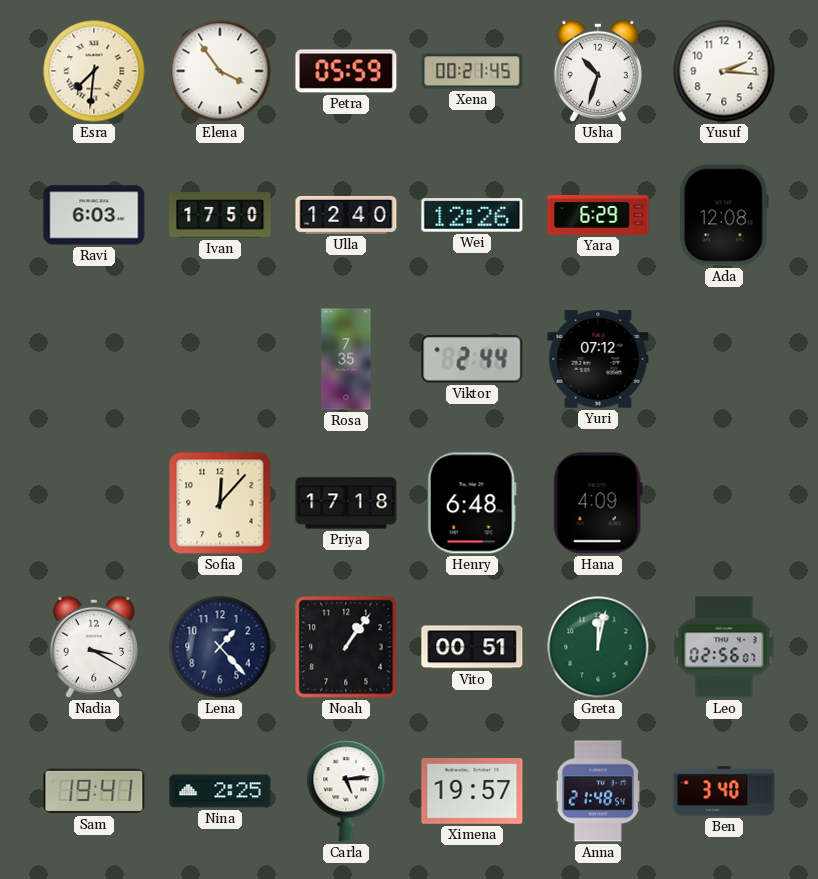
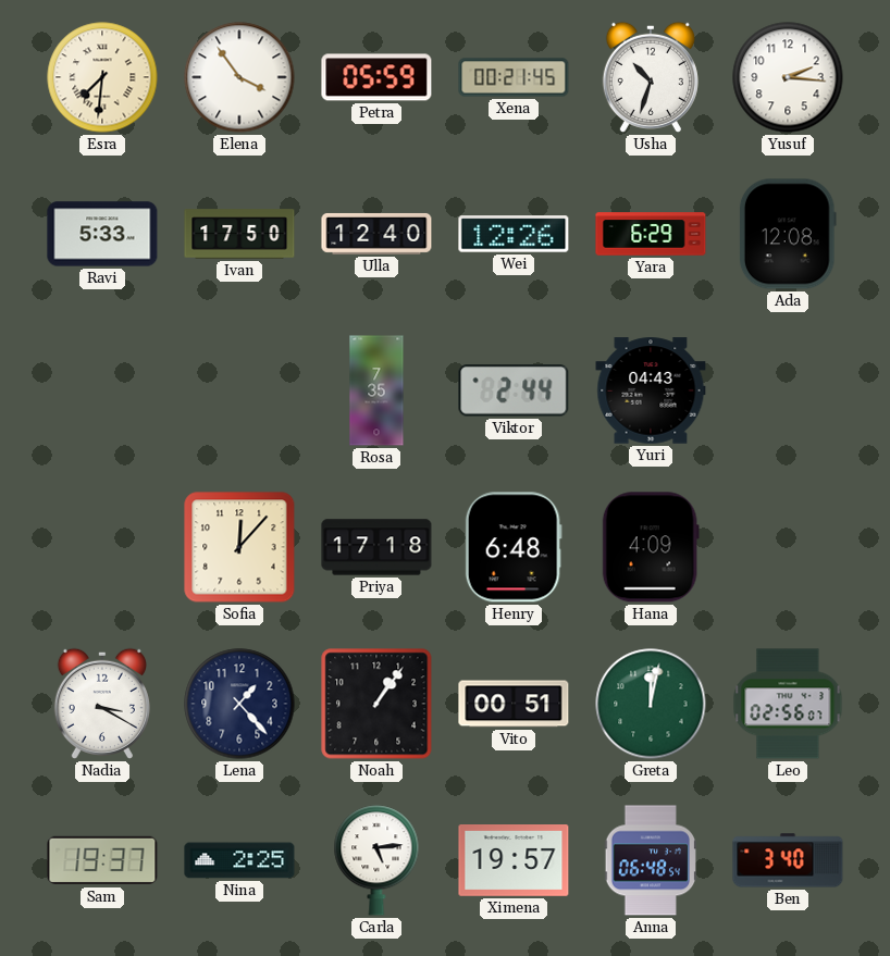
Ravi: 6:03 -> 5:33 (102, 234)
Yuri: 07:12 -> 04:43 (651, 390)
Sam: 19:41 -> 19:37 (102, 860)
Anna: 21:48 -> 06:48 (650, 860)
